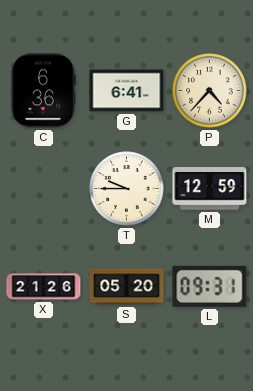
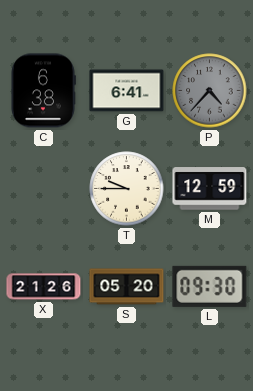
C: 6:36 -> 6:38 (43, 91)
P dial: cream -> grey (210, 91)
L: 09:31 -> 09:30 (210, 286)
